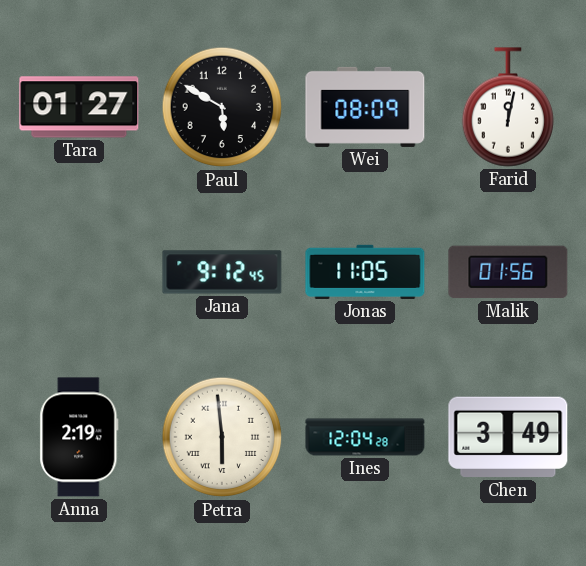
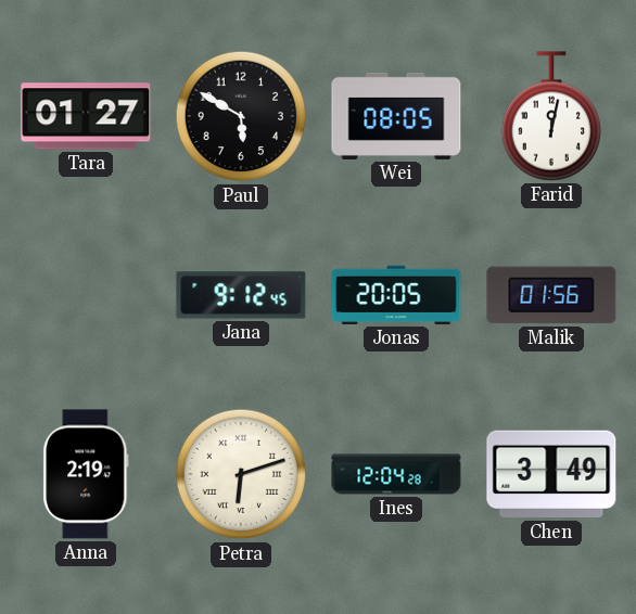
Wei: 08:09 -> 08:05 (396, 116)
Jonas: 11:05 -> 20:05 (396, 295)
Petra: 5:59 -> 6:12 (241, 474)
